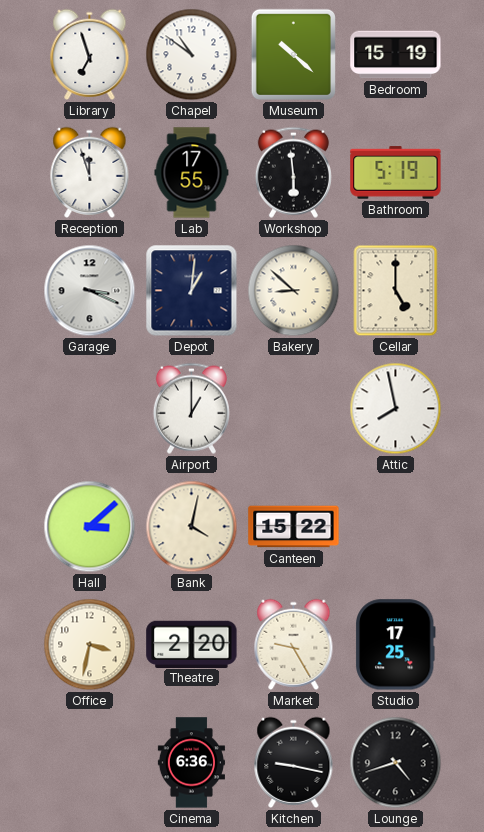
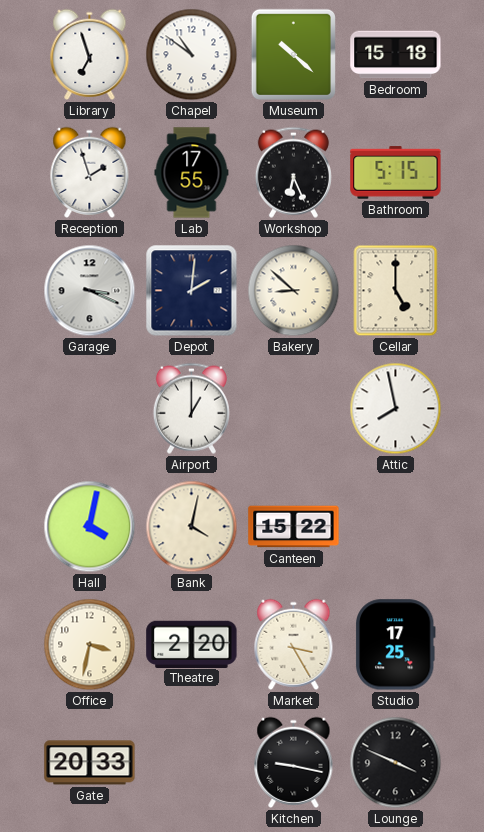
Bedroom: 15:19 -> 15:18 (396, 55)
Reception: 11:57 -> 1:57 (90, 172)
Workshop: 5:59 -> 6:26 (293, 172)
Bathroom: 5:19 -> 5:15 (396, 173)
Depot: 1:01 -> 2:01 (192, 291)
Hall: 3:08 -> 4:02 (90, 527)
Market: 9:25 -> 3:25 (294, 644)
Gate: none -> 20:33 (90, 763)
Cinema: 6:36 -> none (191, 763)
Lounge: 4:42 -> 3:49 (396, 763)
